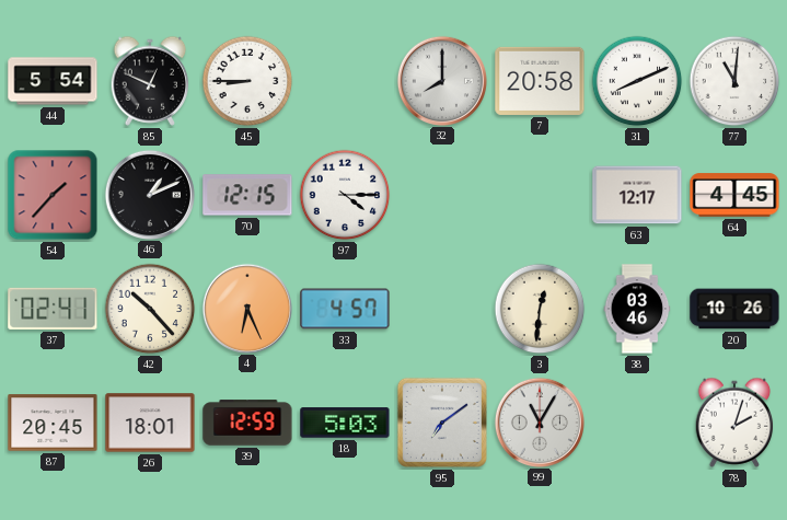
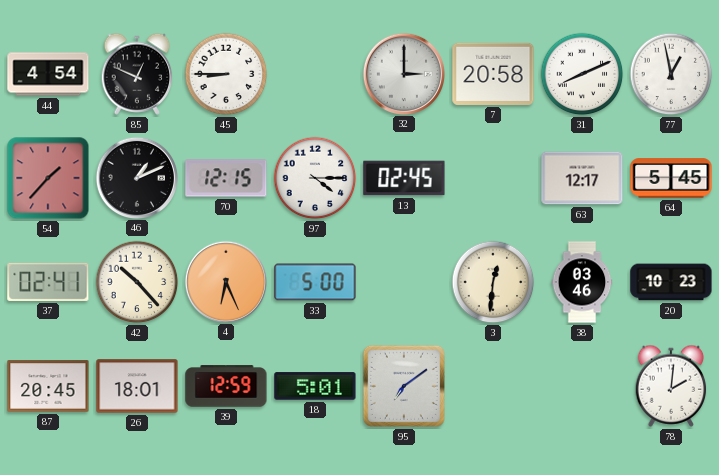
44: 5:54 -> 4:54 (48, 74)
32: 8:00 -> 3:00 (403, 73)
77: 11:01 -> 12:58 (671, 74)
13: none -> 02:45 (404, 178)
64: 4:45 -> 5:45 (671, 178)
33: 4:57 -> 5:00 (315, 282)
20: 10:26 -> 10:23 (671, 282)
18: 5:03 -> 5:01 (315, 386)
99: 11:05 -> none (539, 421)
78: 2:03 -> 2:01 (671, 386)
